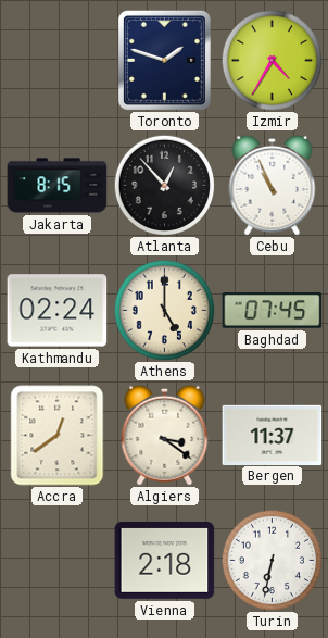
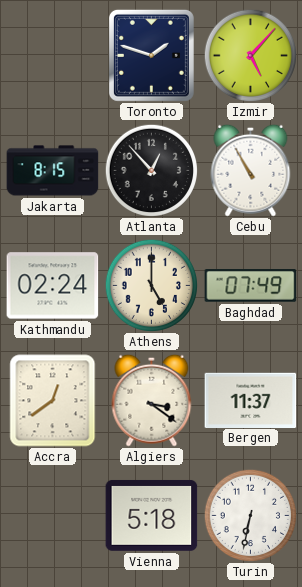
Izmir: 4:35 -> 5:07 (250, 55)
Cebu: 10:56 -> 10:55 (251, 170)
Baghdad: 07:45 -> 07:49 (251, 286)
Vienna: 2:18 -> 5:18 (152, 515)
